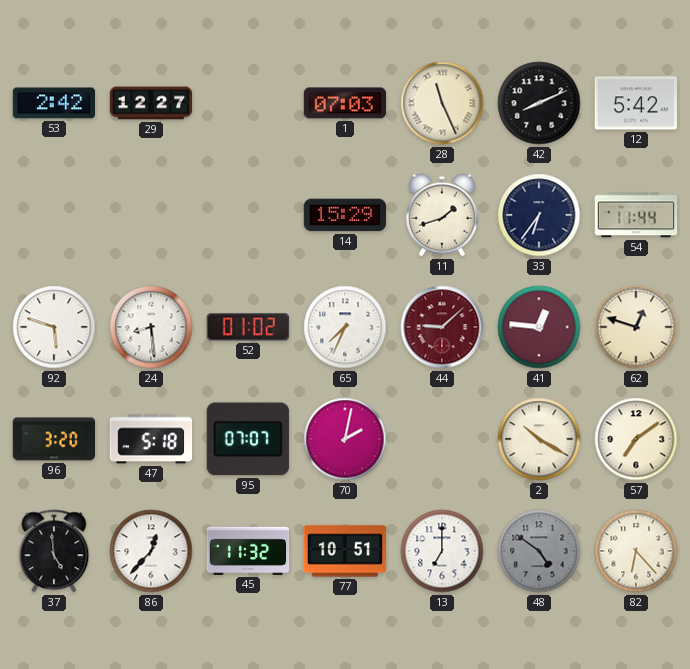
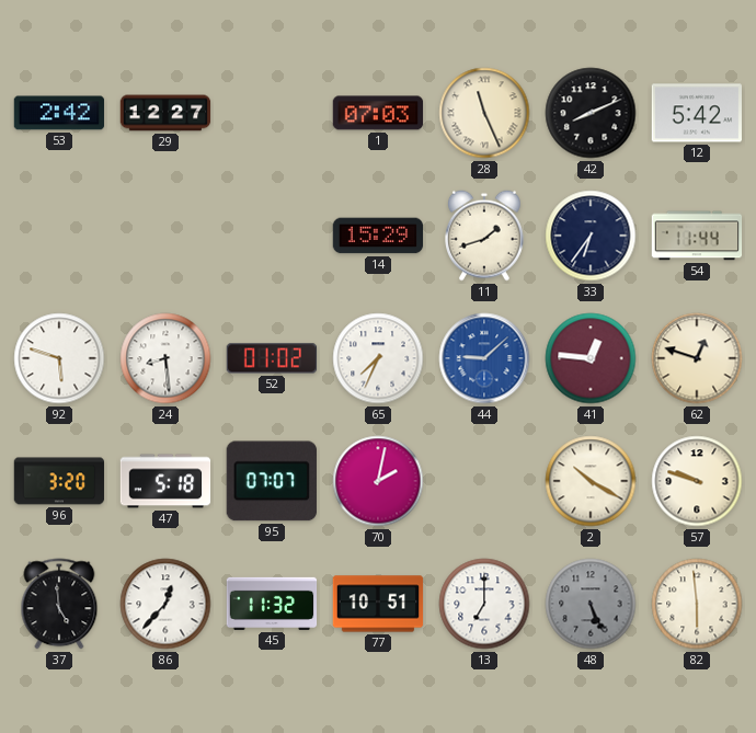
44 dial: burgundy -> blue (484, 358)
57: 7:09 -> 9:48 (697, 481)
48: 4:51 -> 5:26 (591, 604)
82: 6:23 -> 5:59 (697, 604)
